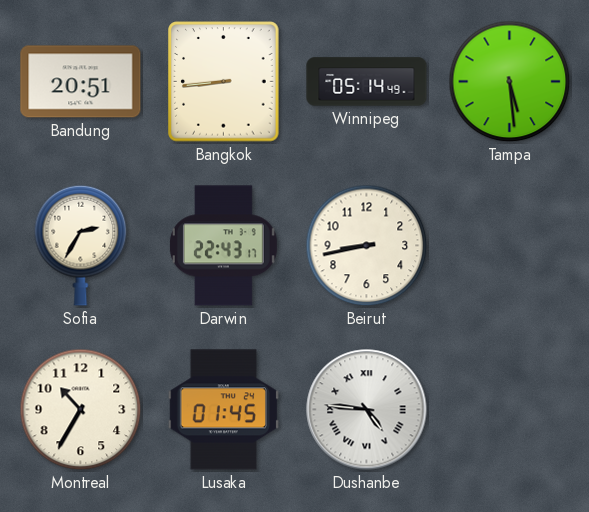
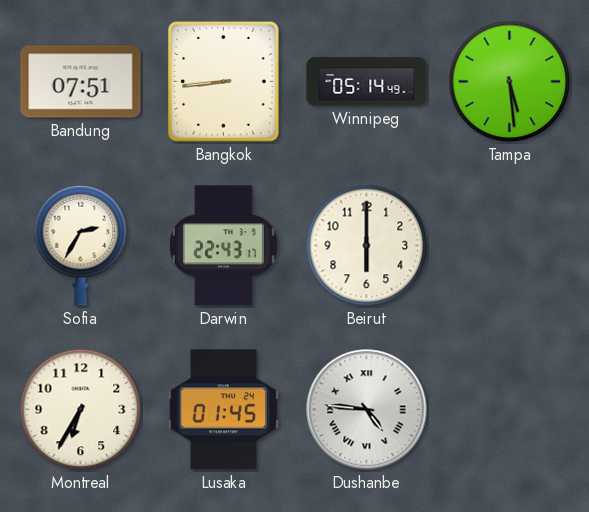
Bandung: 20:51 -> 07:51 (81, 82)
Beirut: 8:43 -> 6:00 (367, 246)
Montreal: 10:35 -> 6:35 (81, 410)
